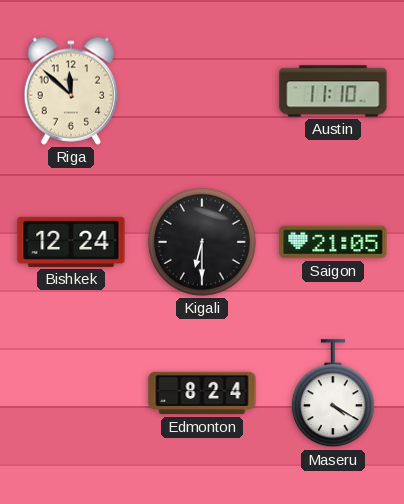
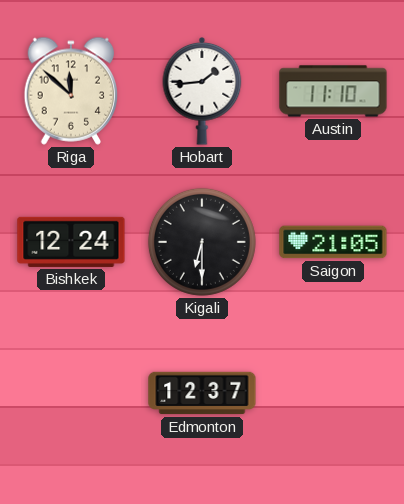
Hobart: none -> 1:44 (202, 92)
Edmonton: 8:24 -> 12:37 (202, 393)
Maseru: 4:20 -> none (333, 394)
